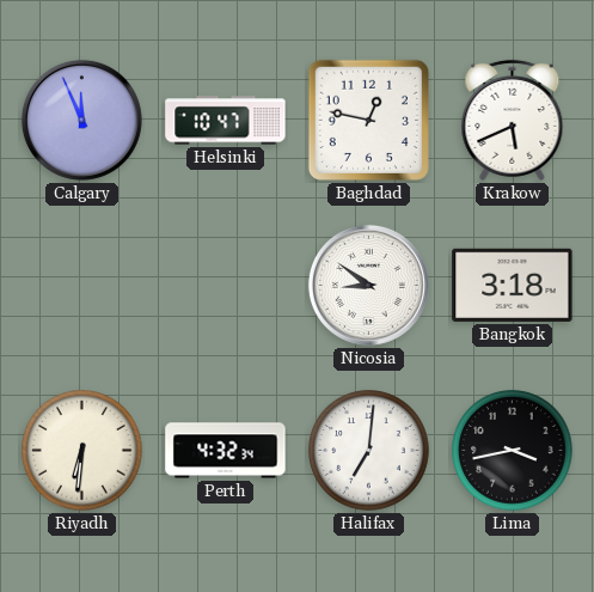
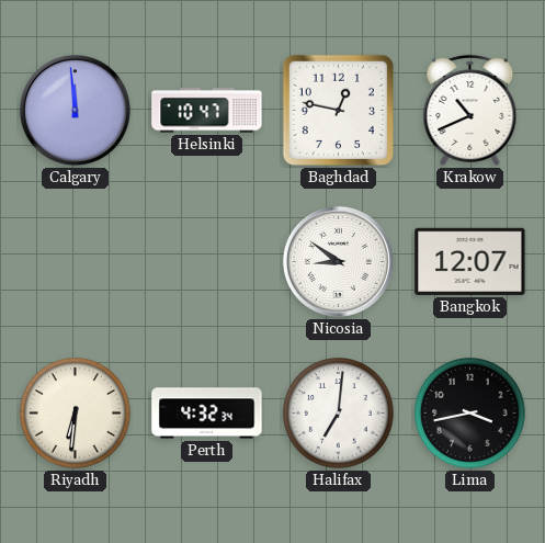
Calgary: 11:56 -> 11:59 (75, 110)
Krakow: 5:41 -> 10:41 (470, 110)
Bangkok: 3:18 -> 12:07 (470, 261)
